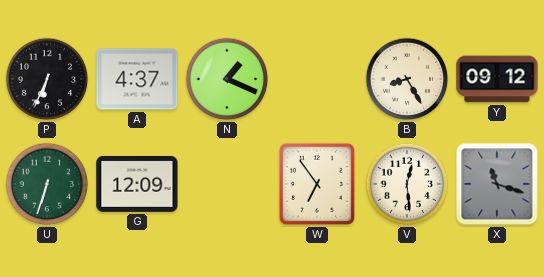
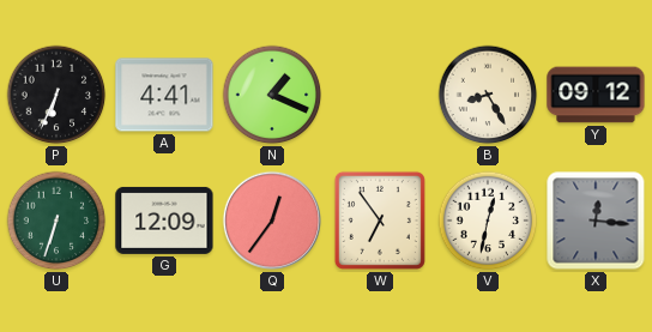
A: 4:37 -> 4:41 (164, 95)
Q: none -> 12:36 (272, 221)
V: 12:29 -> 12:32 (488, 221)
X: 11:18 -> 12:16 (596, 221)
